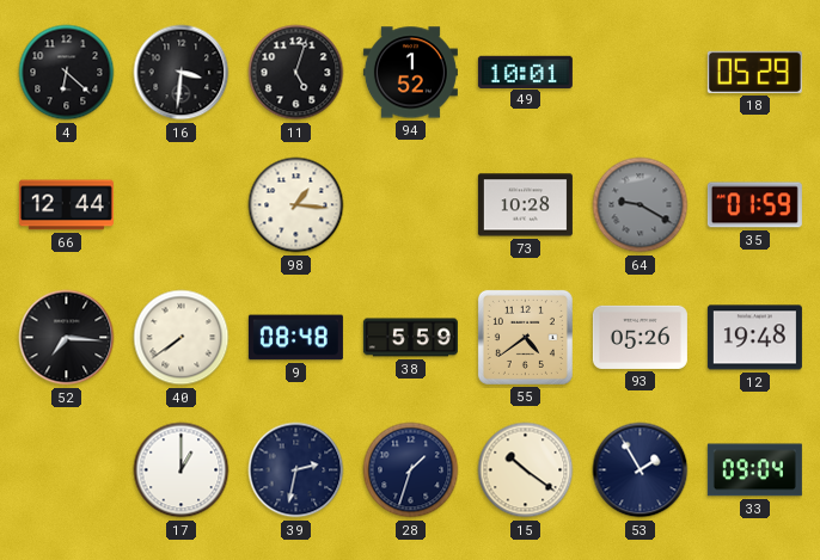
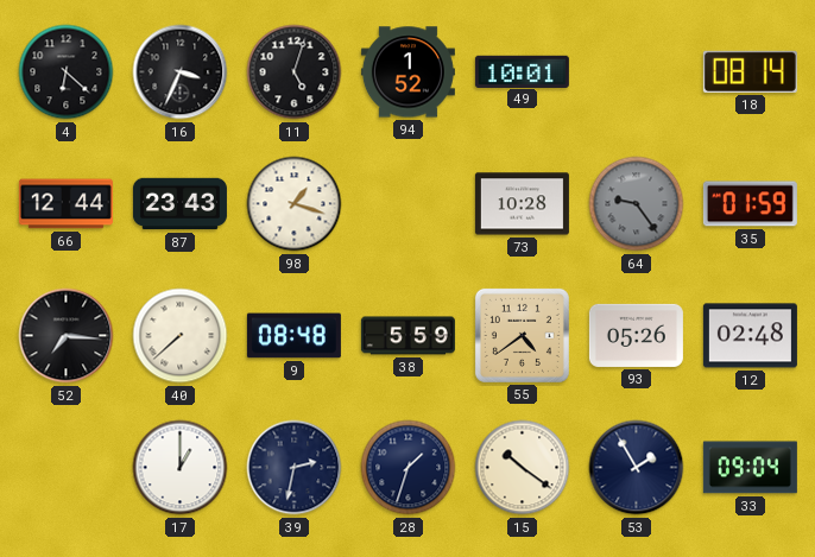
16: 3:31 -> 3:34 (181, 72)
18: 05:29 -> 08:14 (750, 71)
87: none -> 23:43 (179, 204)
98: 1:16 -> 1:18 (295, 204)
64: 9:20 -> 9:24 (637, 204)
40: 7:39 -> 7:38 (181, 336)
12: 19:48 -> 02:48 (750, 336)
